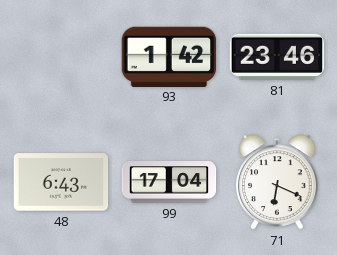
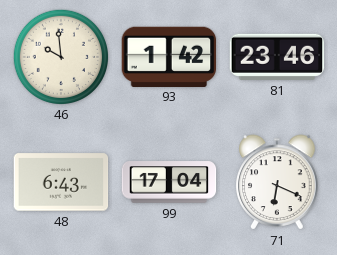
46: none -> 9:59 (60, 56)
